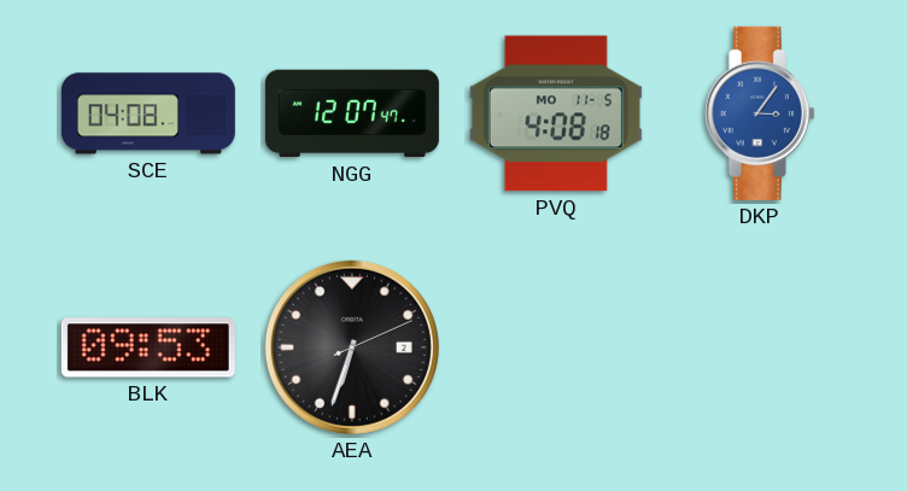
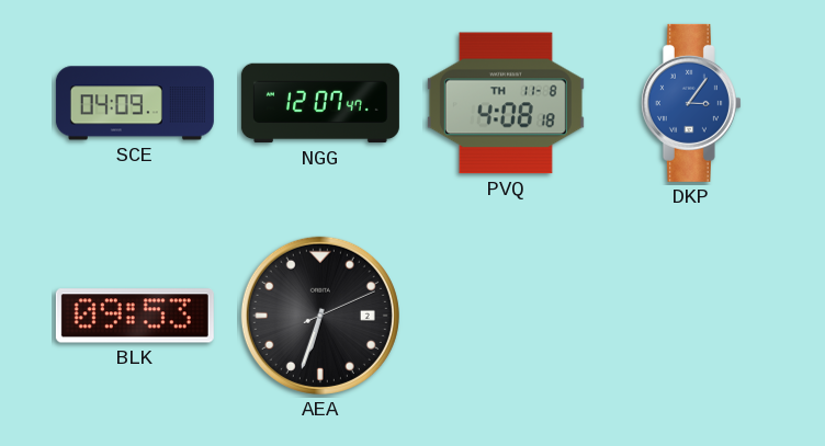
SCE: 04:08 -> 04:09 (135, 103)
PVQ date: MO 11-5 -> TH 11-8 (506, 103)
